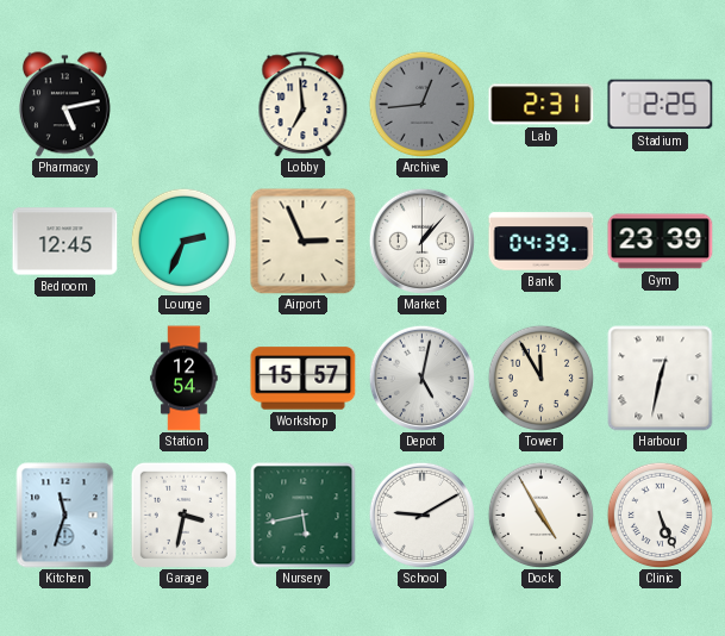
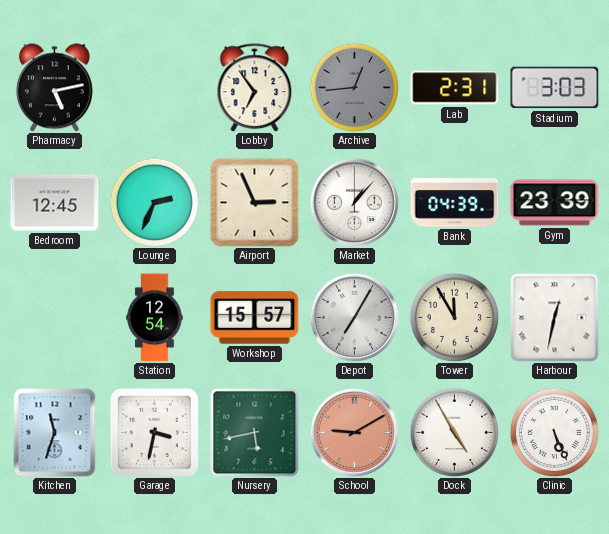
Lobby: 6:59 -> 6:54 (255, 88)
Stadium: 2:25 -> 3:03 (555, 88)
Depot: 5:02 -> 7:05 (354, 317)
School dial: white -> salmon (354, 432)
